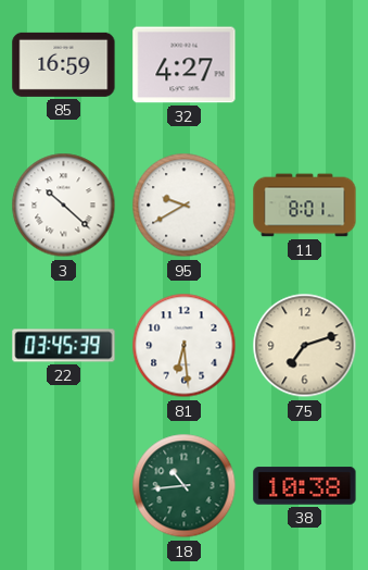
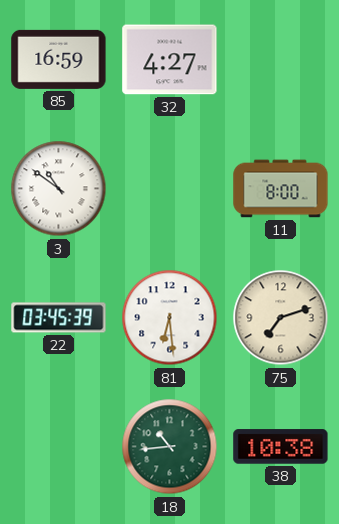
3: 10:22 -> 10:51 (59, 189)
95: 9:40 -> none (185, 206)
11: 8:01 -> 8:00 (281, 189)
